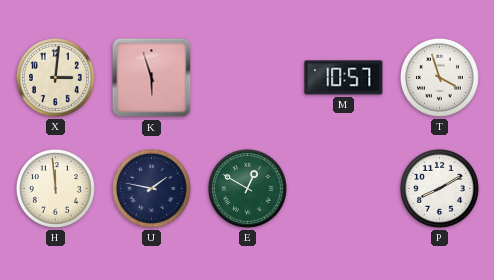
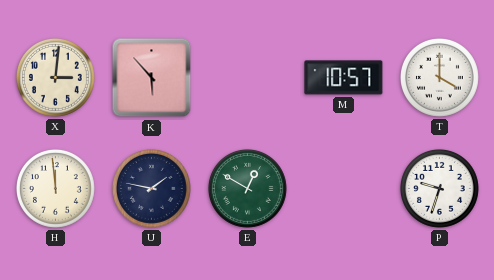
K: 5:57 -> 5:53 (152, 78)
T: 3:57 -> 4:00 (439, 77)
P: 8:10 -> 9:33 (439, 188)
